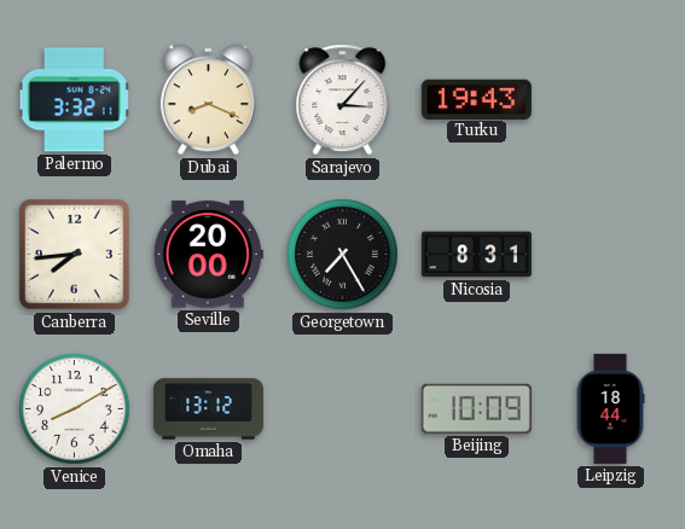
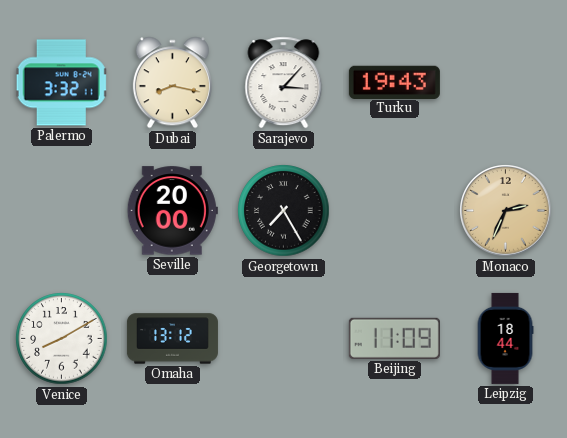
Dubai: 8:19 -> 8:17 (172, 83)
Canberra: 7:44 -> none (75, 255)
Nicosia: 8:31 -> none (476, 255)
Monaco: none -> 2:34 (506, 211)
Beijing: 10:09 -> 11:09 (394, 338)
